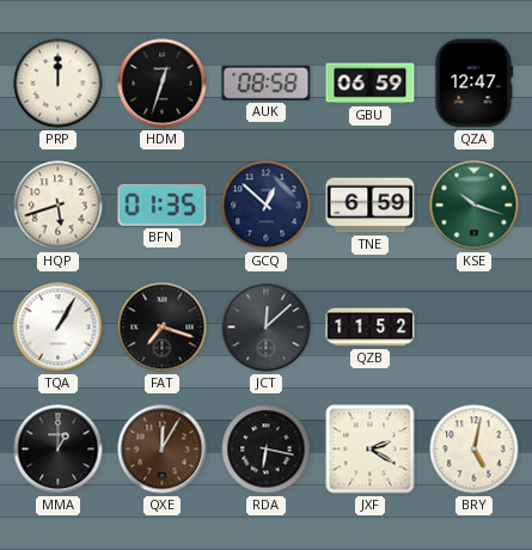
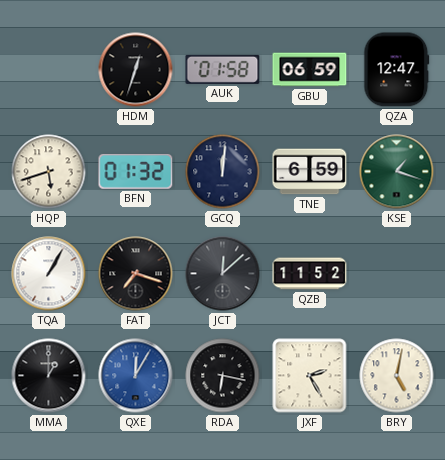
PRP: 12:00 -> none (59, 84)
AUK: 08:58 -> 01:58 (223, 69)
BFN: 01:35 -> 01:32 (136, 171)
GCQ: 12:52 -> 12:01 (223, 172)
KSE: 10:18 -> 1:18 (397, 172)
QXE dial: brown -> blue (136, 376)
JXF: 2:20 -> 2:25 (310, 376)
